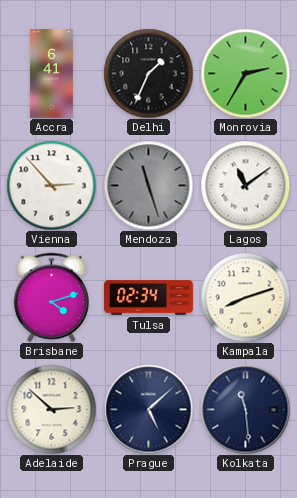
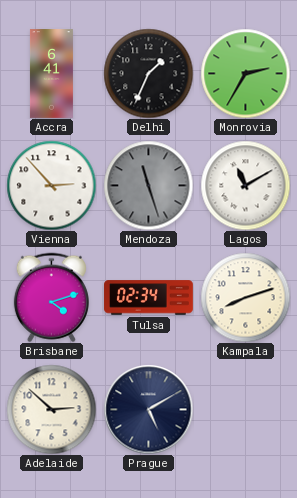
Lagos: 11:09 -> 11:10 (245, 185)
Prague: 5:08 -> 5:10 (148, 409)
Kolkata: 11:29 -> none (245, 409)
